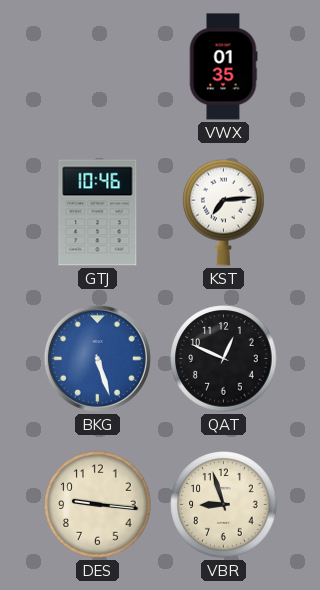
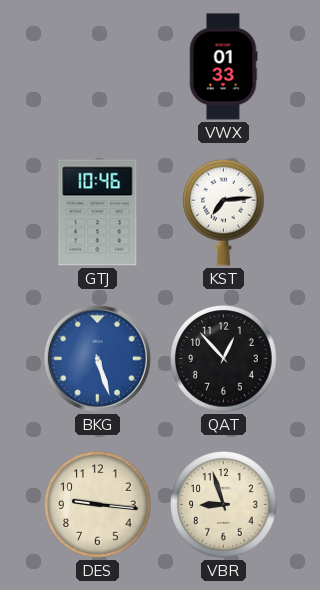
VWX: 01:35 -> 01:33 (223, 67)
QAT: 12:49 -> 12:53 (224, 359)
